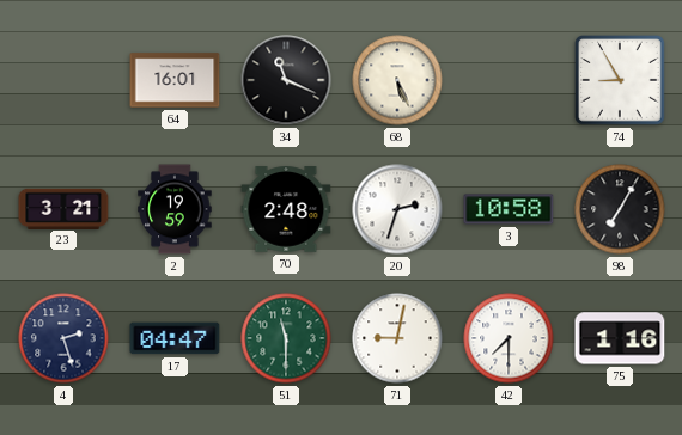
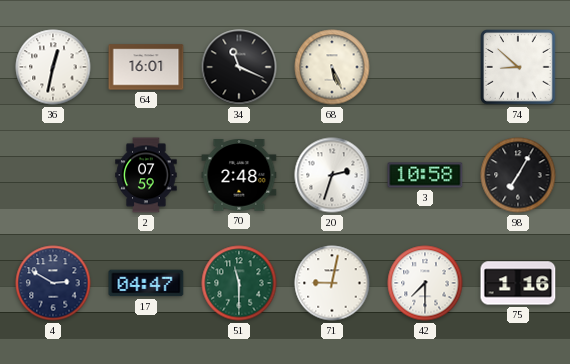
36: none -> 12:32 (53, 67)
74: 8:55 -> 8:52 (518, 67)
23: 3:21 -> none (63, 208)
2: 19:59 -> 07:59 (146, 175)
4: 2:27 -> 2:50 (53, 283)
